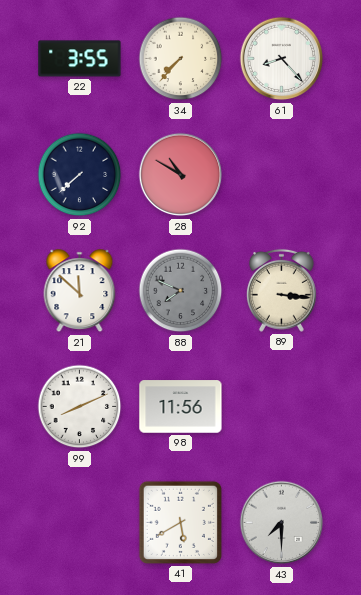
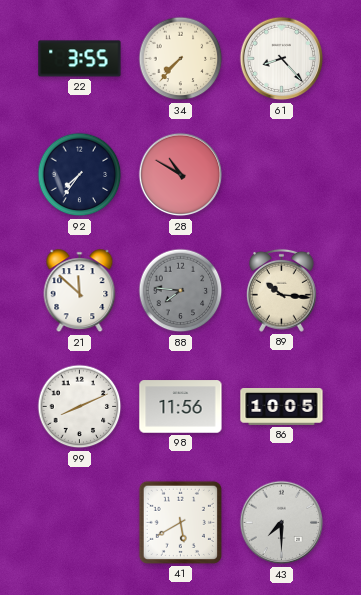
92: 7:38 -> 7:36 (80, 175)
88: 7:49 -> 7:46 (181, 291)
89: 3:16 -> 10:16 (281, 290)
86: none -> 10:05 (282, 407)
